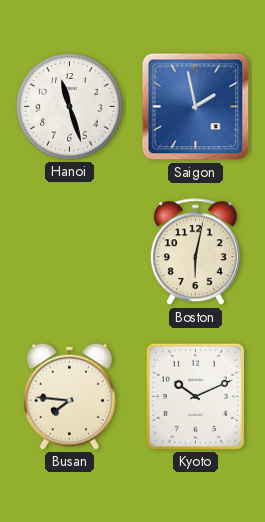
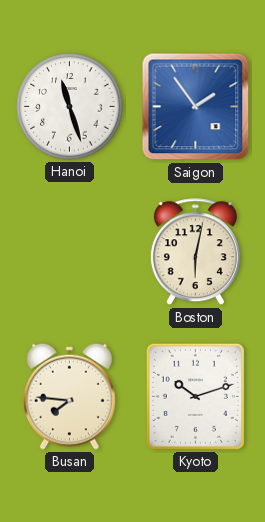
Saigon: 1:58 -> 1:54 (196, 107)
Kyoto: 10:11 -> 10:12 (195, 396)
